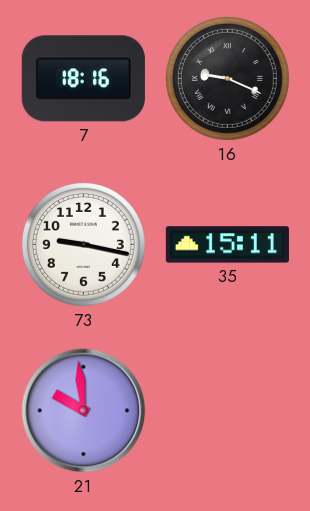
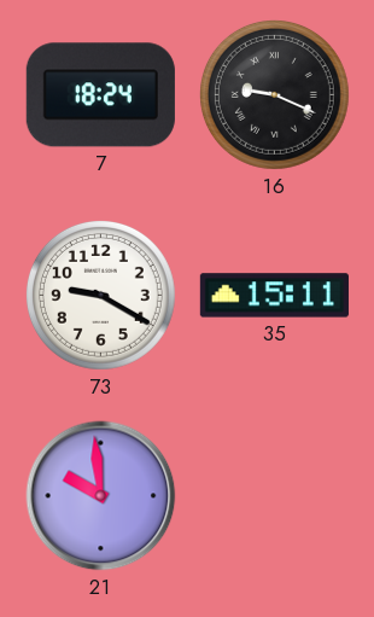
7: 18:16 -> 18:24 (100, 95)
73: 9:17 -> 9:20 (100, 295)
